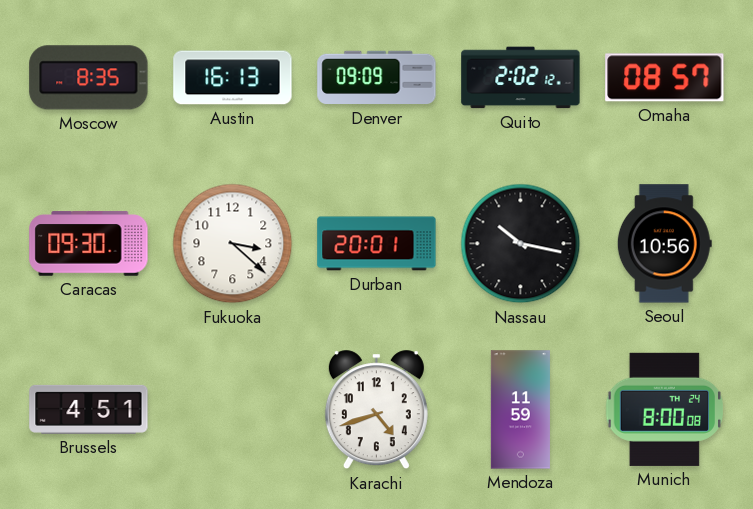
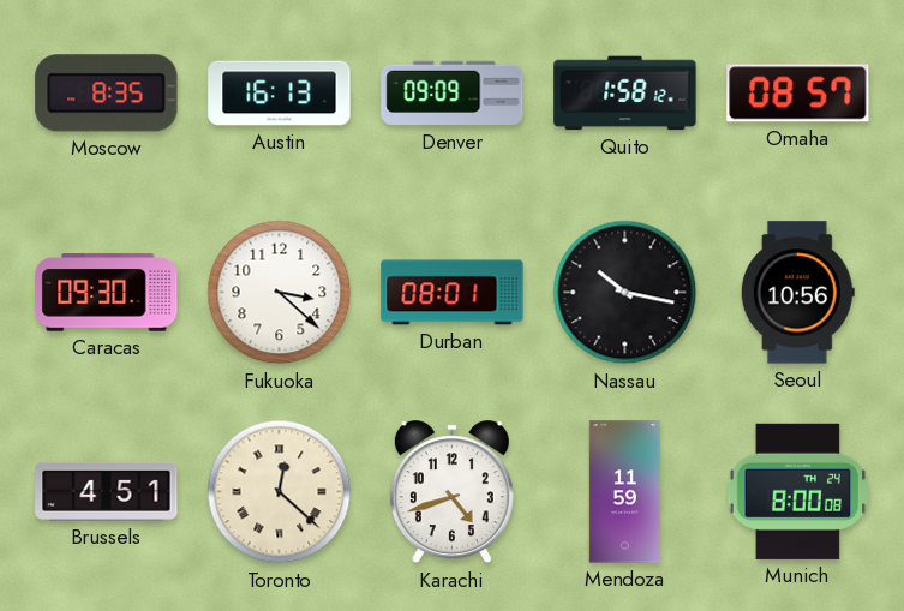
Quito: 2:02 -> 1:58 (625, 94)
Durban: 20:01 -> 08:01 (453, 293)
Toronto: none -> 12:22 (280, 492)
